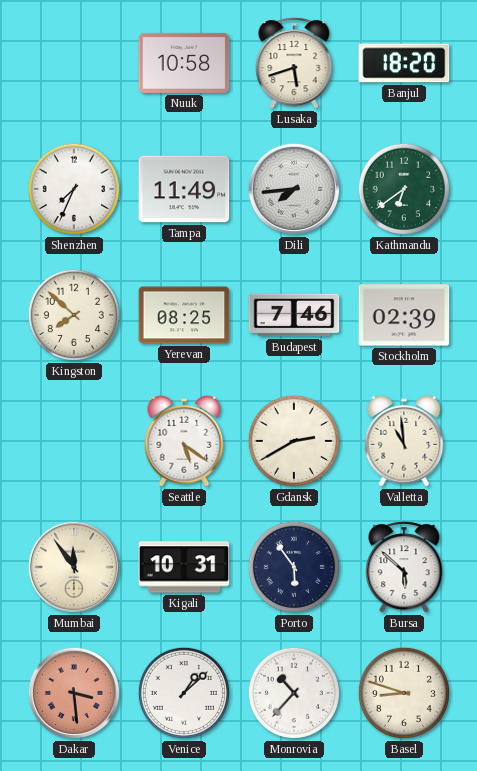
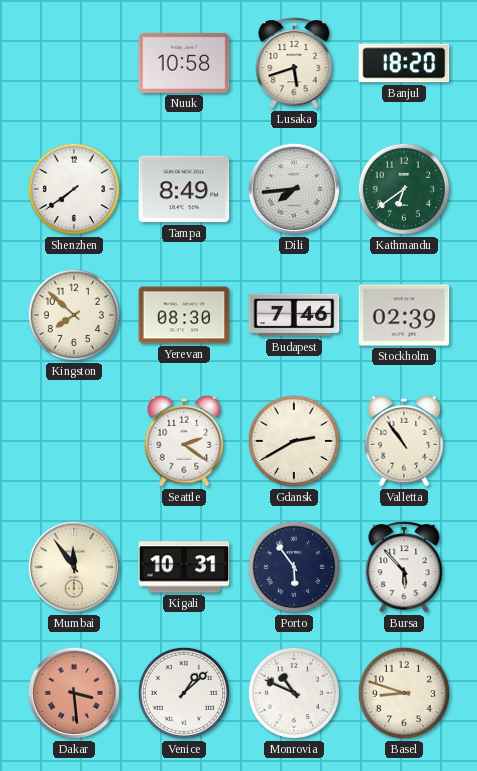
Shenzhen: 7:34 -> 7:39 (74, 189)
Tampa: 11:49 -> 8:49 (184, 189)
Yerevan: 08:25 -> 08:30 (184, 315)
Seattle: 5:21 -> 2:21 (184, 441)
Valletta: 10:59 -> 10:54 (404, 441)
Bursa: 5:52 -> 5:53 (404, 567)
Monrovia: 10:37 -> 10:49 (294, 693)
